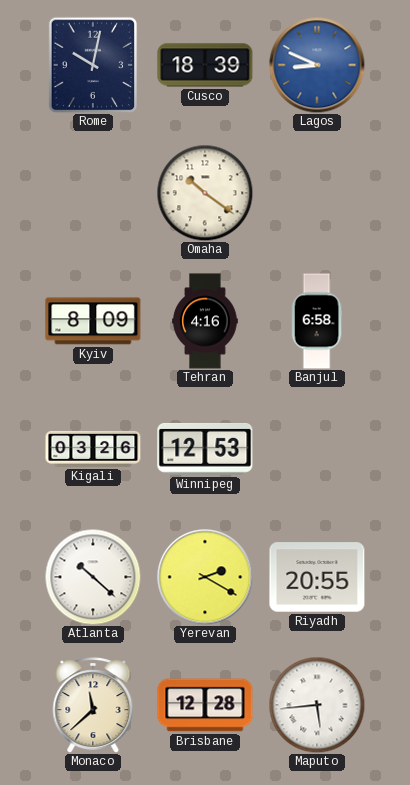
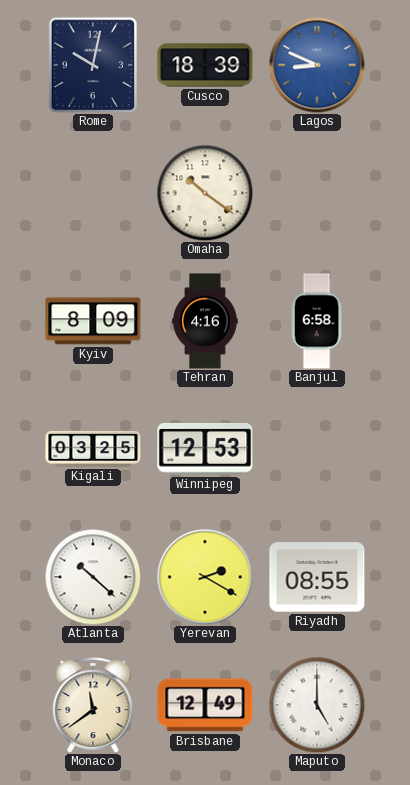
Kigali: 03:26 -> 03:25 (93, 449)
Riyadh: 20:55 -> 08:55 (317, 577)
Monaco: 11:38 -> 11:39 (93, 705)
Brisbane: 12:28 -> 12:49 (205, 705)
Maputo: 5:44 -> 5:00 (317, 705)
